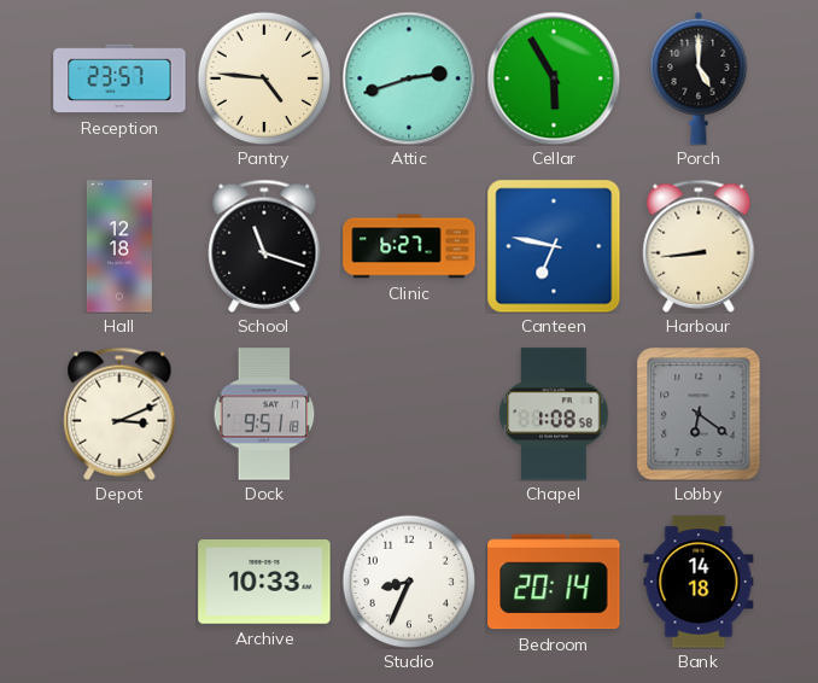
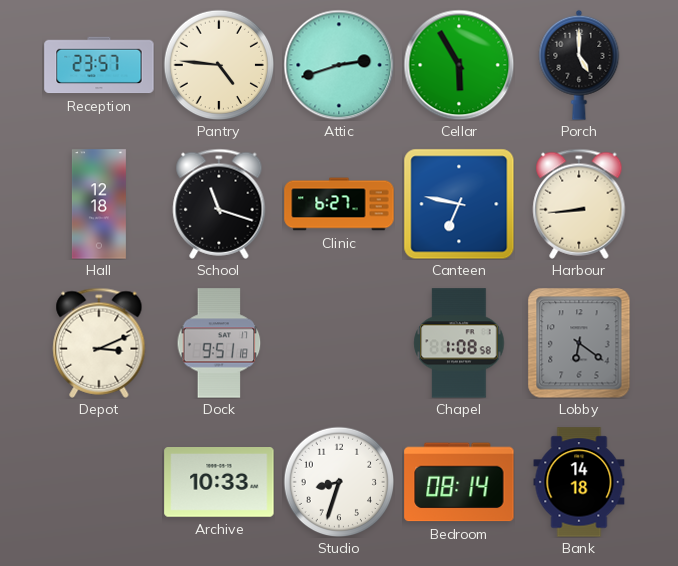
Studio: 8:34 -> 8:33 (339, 482)
Bedroom: 20:14 -> 08:14 (459, 482)
